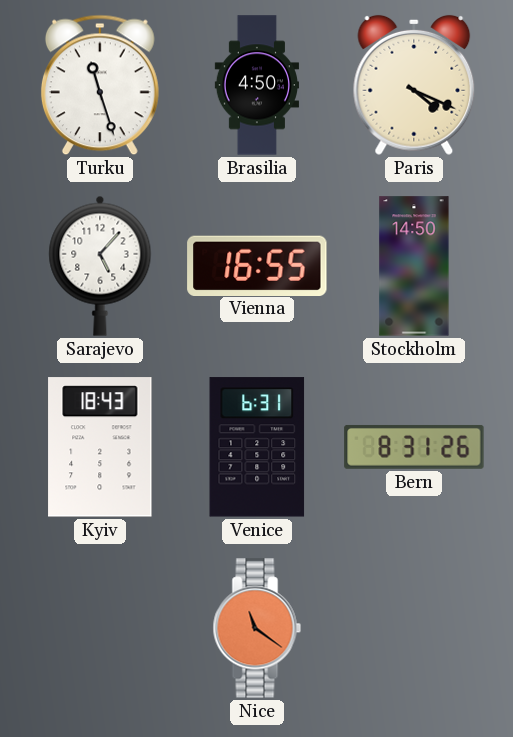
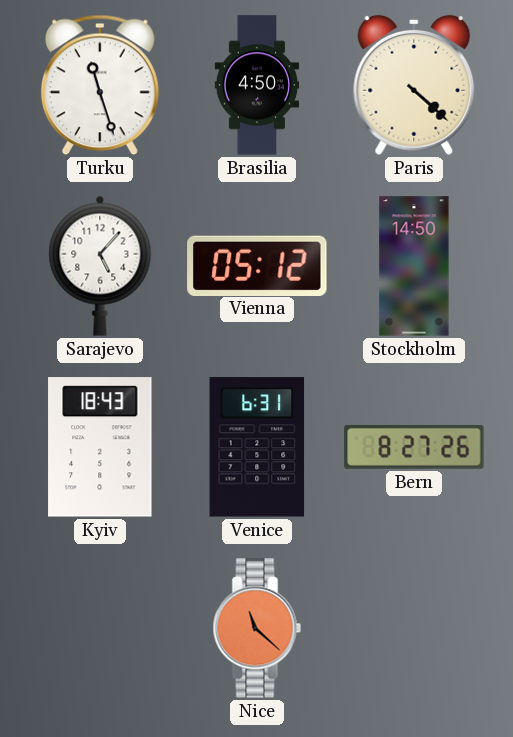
Paris: 4:19 -> 4:22 (414, 85)
Vienna: 16:55 -> 05:12 (257, 265)
Bern: 8:31 -> 8:27 (414, 447)
Nice: 11:21 -> 11:22 (257, 628)
